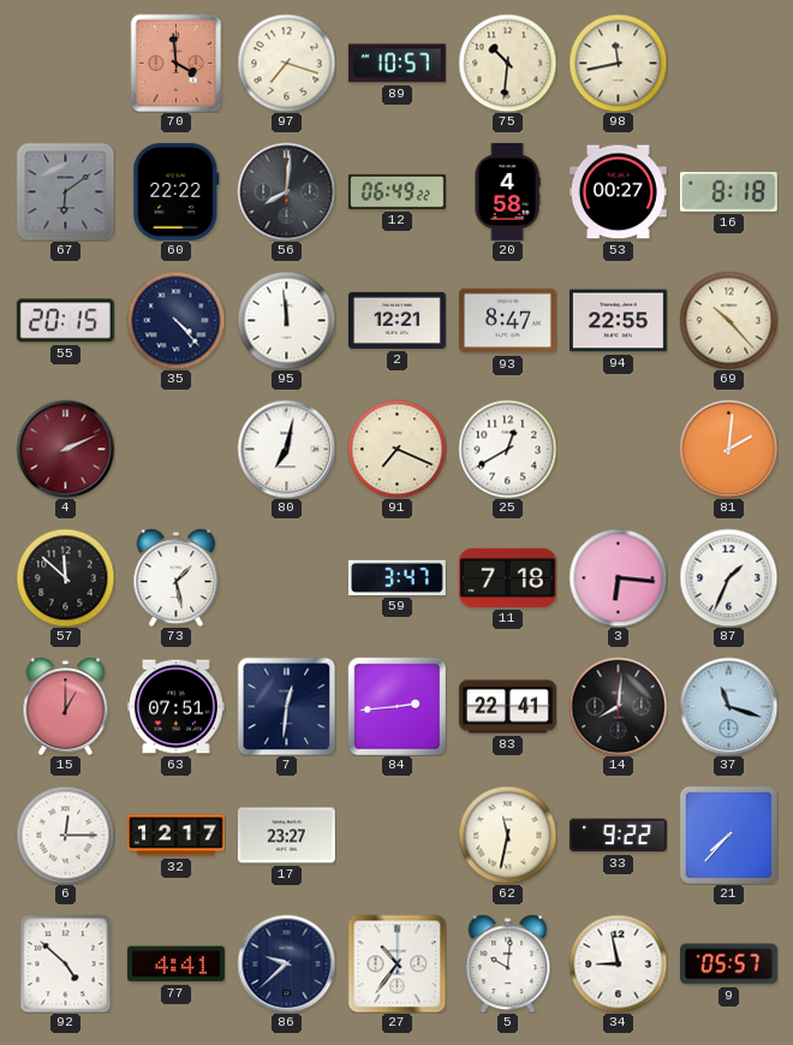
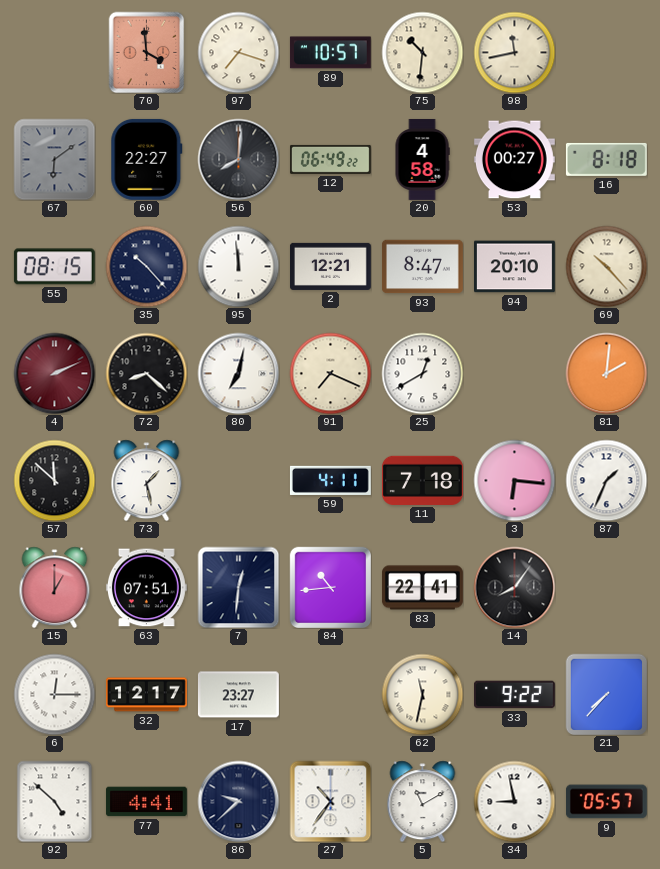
60: 22:22 -> 22:27 (147, 159)
55: 20:15 -> 08:15 (54, 267)
35: 4:23 -> 10:23 (146, 266)
94: 22:55 -> 20:10 (514, 267)
72: none -> 8:22 (146, 373)
59: 3:47 -> 4:11 (330, 480)
84: 2:44 -> 10:44 (330, 587)
14: 8:01 -> 8:06 (514, 587)
37: 11:18 -> none (728, 706)
5: 10:01 -> 11:10 (423, 801)
